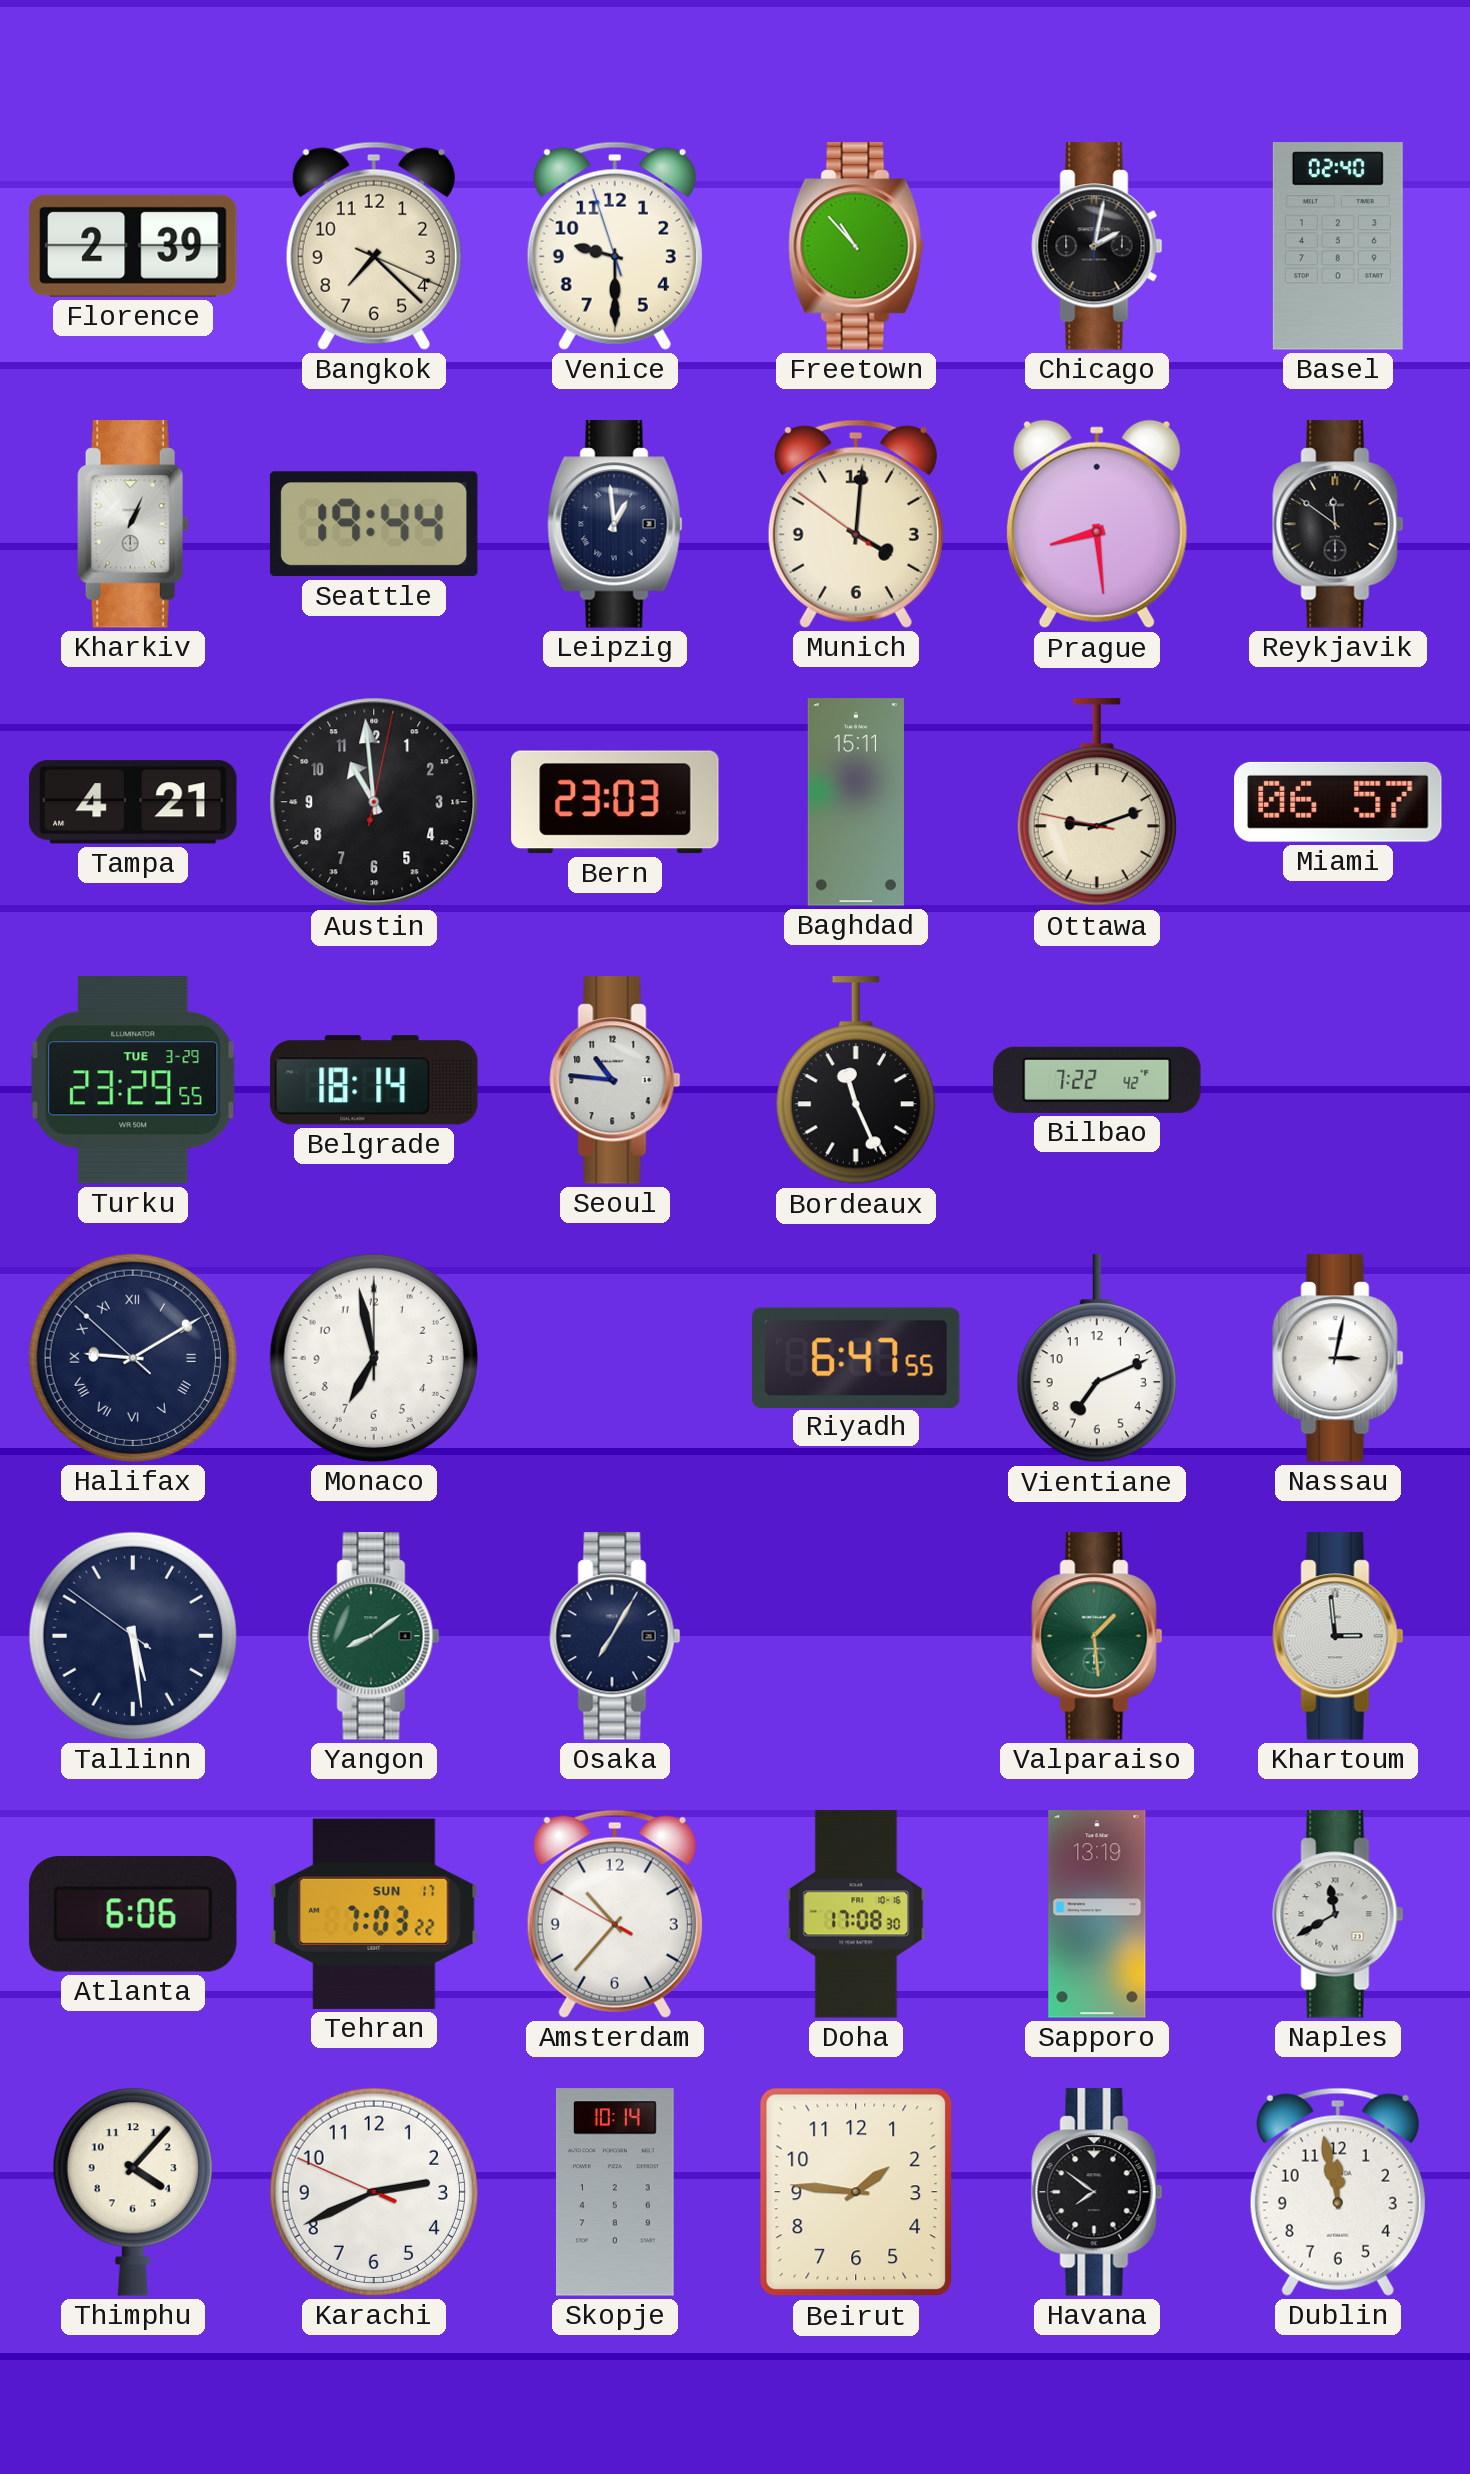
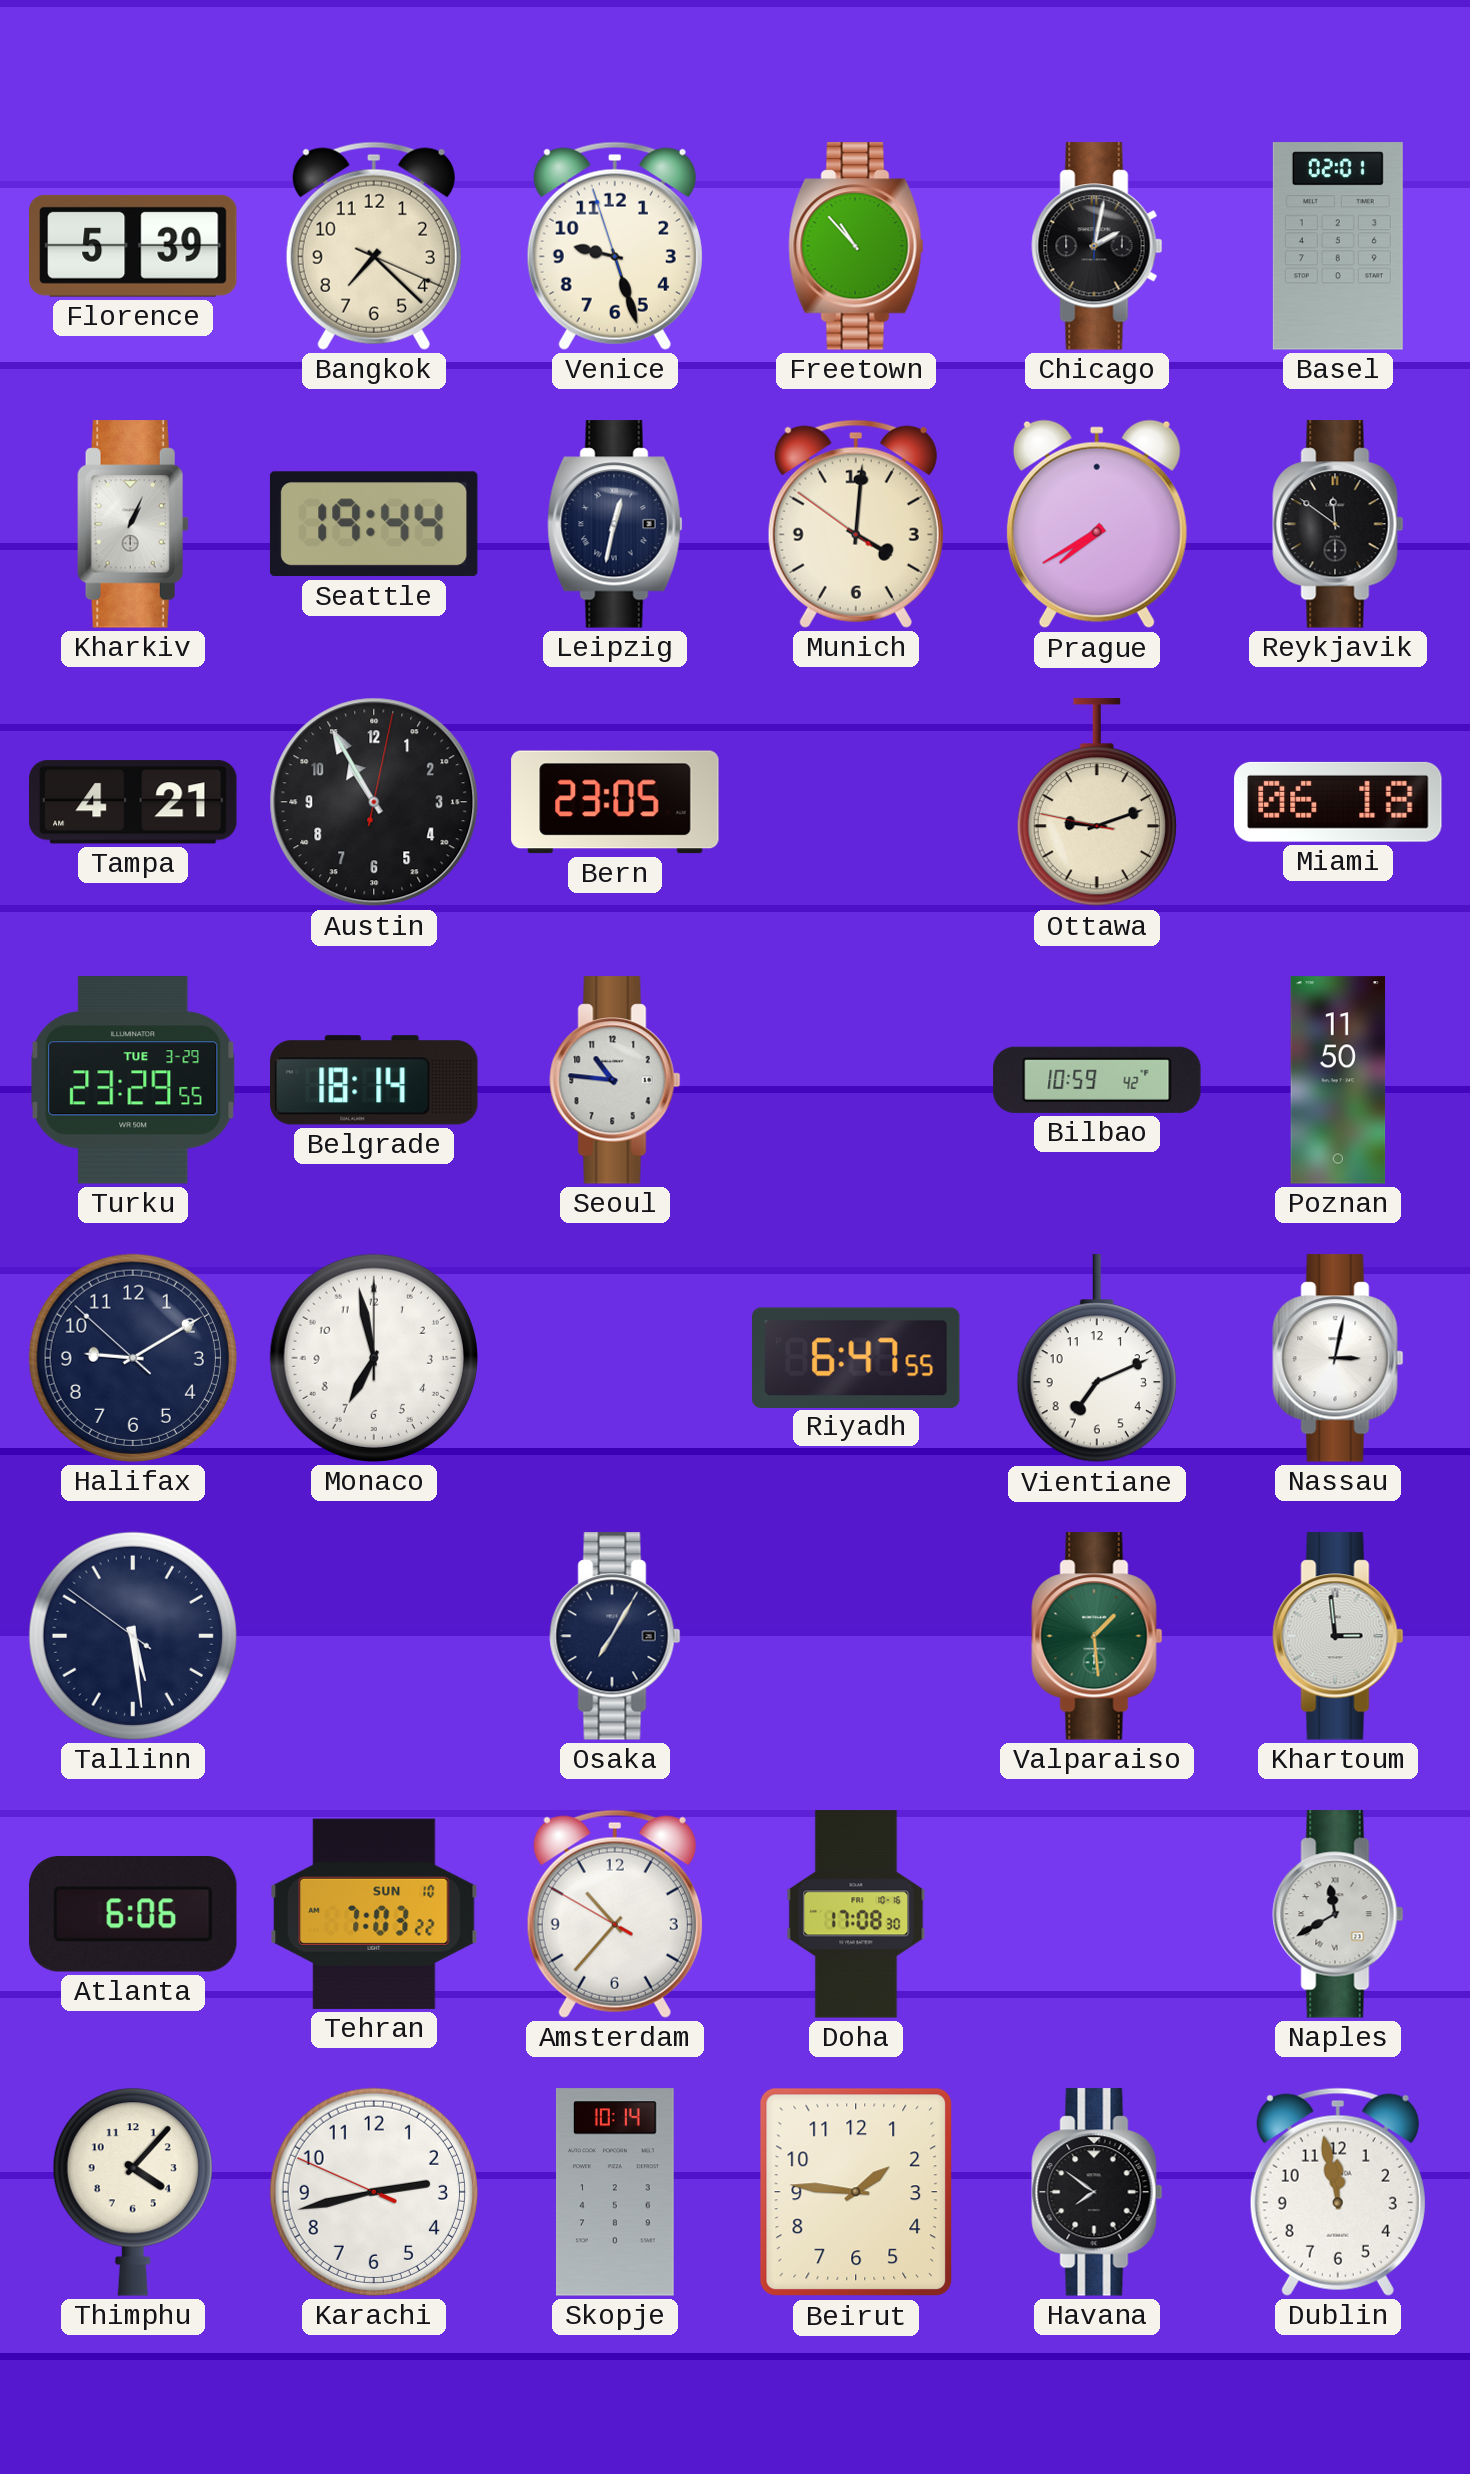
Florence: 2:39 -> 5:39 (134, 246)
Venice: 9:29 -> 9:26 (615, 246)
Basel: 02:40 -> 02:01 (1338, 246)
Leipzig: 12:59 -> 12:32 (615, 524)
Prague: 8:29 -> 7:40 (1097, 524)
Austin: 10:59 -> 10:55 (374, 802)
Bern: 23:03 -> 23:05 (615, 802)
Baghdad: 15:11 -> none (856, 802)
Miami: 06:57 -> 06:18 (1338, 802)
Bordeaux: 11:26 -> none (856, 1081)
Bilbao: 7:22 -> 10:59 (1097, 1080)
Poznan: none -> 11:50 (1338, 1080)
Halifax numerals: Roman -> Arabic (133, 1358)
Yangon: 8:09 -> none (374, 1636)
Tehran date: SUN 17 -> SUN 10 (374, 1914)
Sapporo: 13:19 -> none (1097, 1914)
Karachi: 2:40 -> 2:42 (374, 2192)
